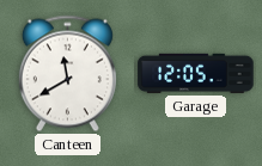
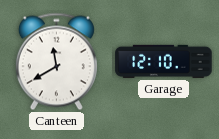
Garage: 12:05 -> 12:10 (164, 61)
